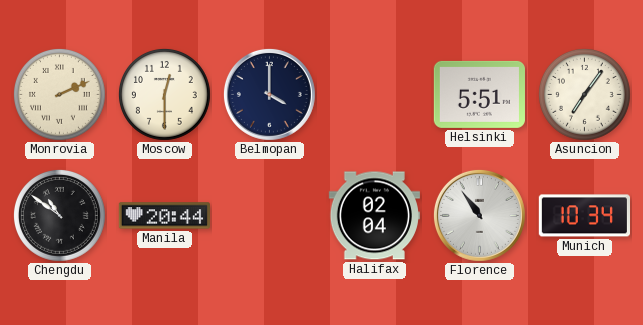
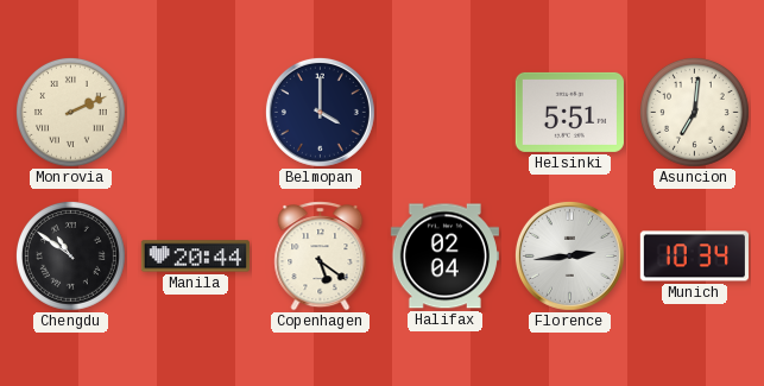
Moscow: 12:30 -> none (164, 94)
Asuncion: 7:06 -> 7:01 (694, 112)
Copenhagen: none -> 5:21 (321, 257)
Florence: 10:54 -> 2:44 (569, 255)
